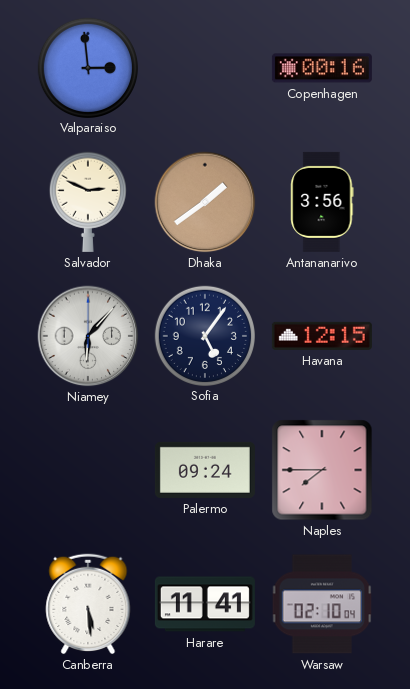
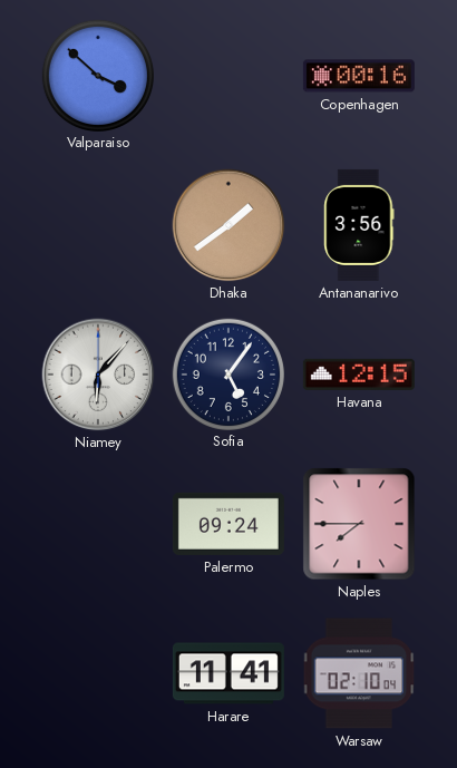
Valparaiso: 2:59 -> 3:52 (97, 75)
Salvador: 2:49 -> none (88, 202)
Canberra: 5:29 -> none (88, 604)
